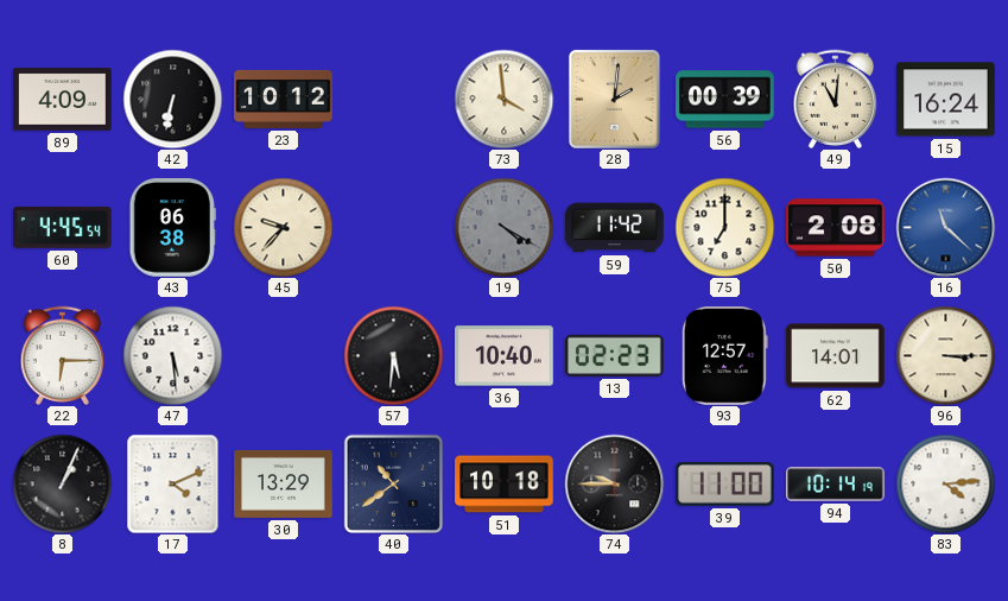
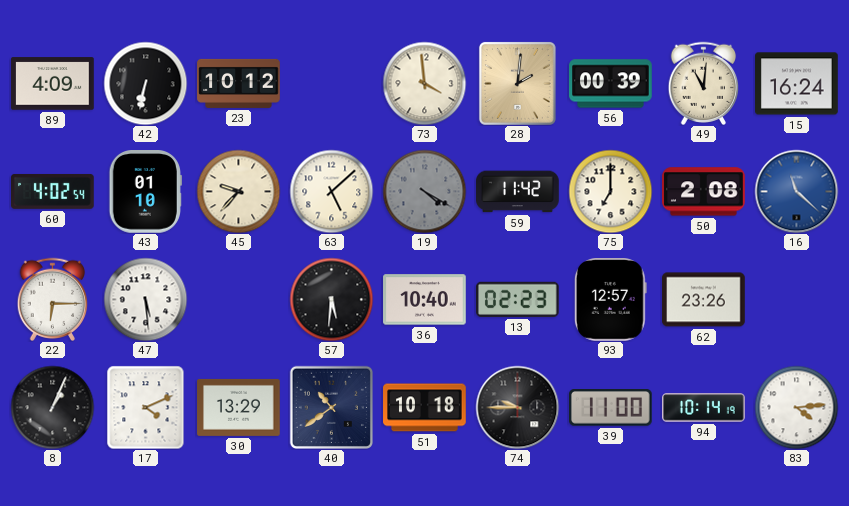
60: 4:45 -> 4:02 (53, 191)
43: 06:38 -> 01:10 (145, 192)
63: none -> 5:08 (331, 191)
62: 14:01 -> 23:26 (704, 300)
96: 3:15 -> none (945, 355)
